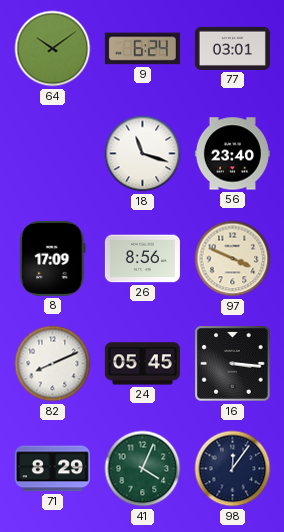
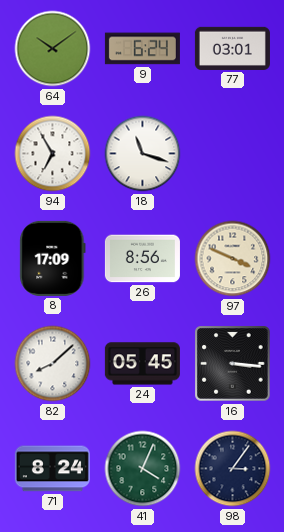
94: none -> 6:55 (53, 154)
56: 23:40 -> none (232, 154)
82: 8:11 -> 8:08 (53, 364)
71: 8:29 -> 8:24 (52, 469)
98: 12:06 -> 3:06 (233, 469)
